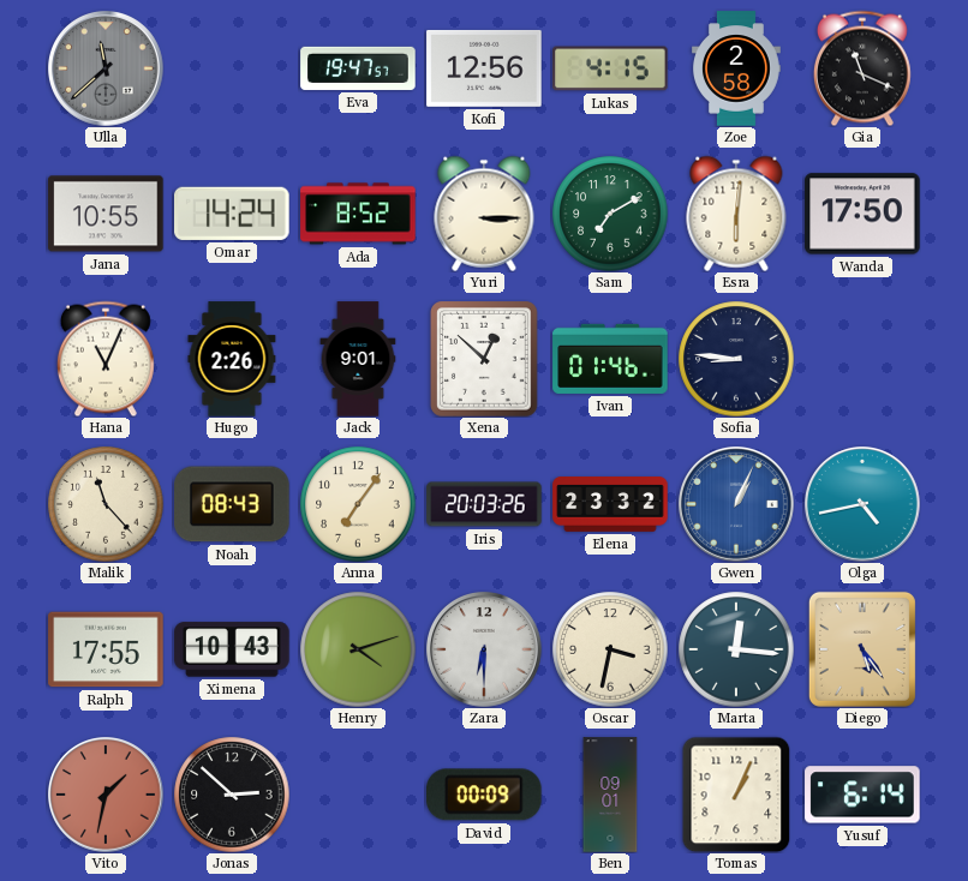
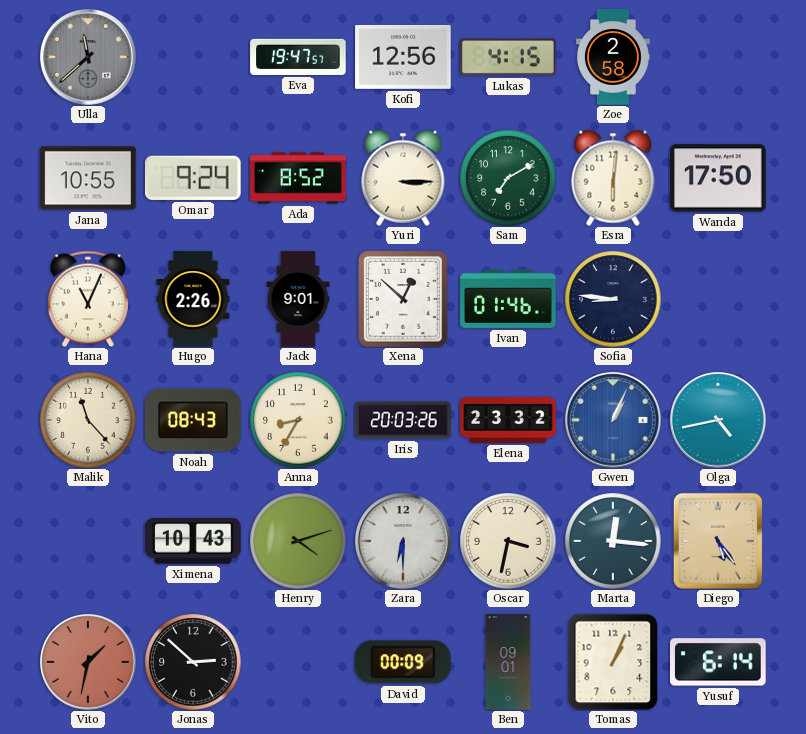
Gia: 11:19 -> none (862, 68)
Omar: 14:24 -> 9:24 (194, 178)
Anna: 7:06 -> 8:35 (298, 420)
Ralph: 17:55 -> none (106, 649)
